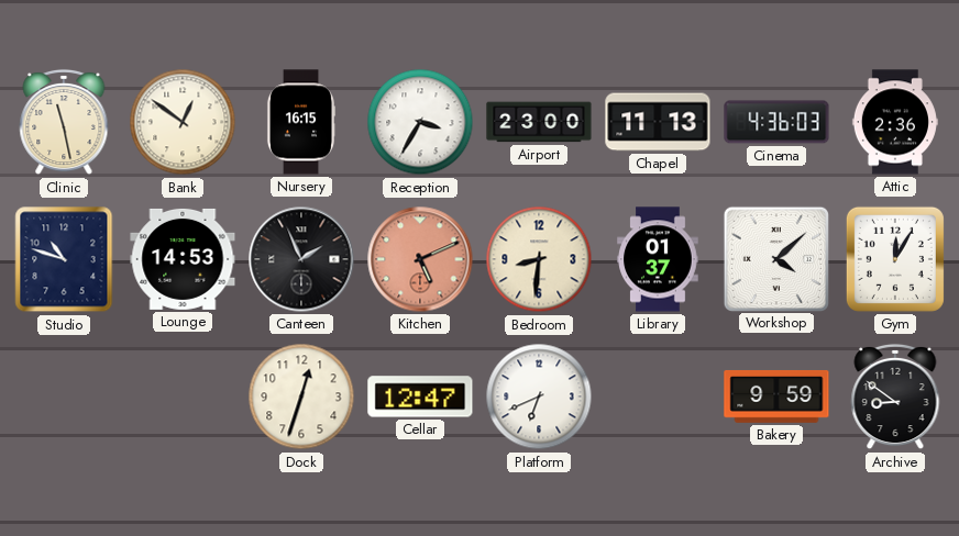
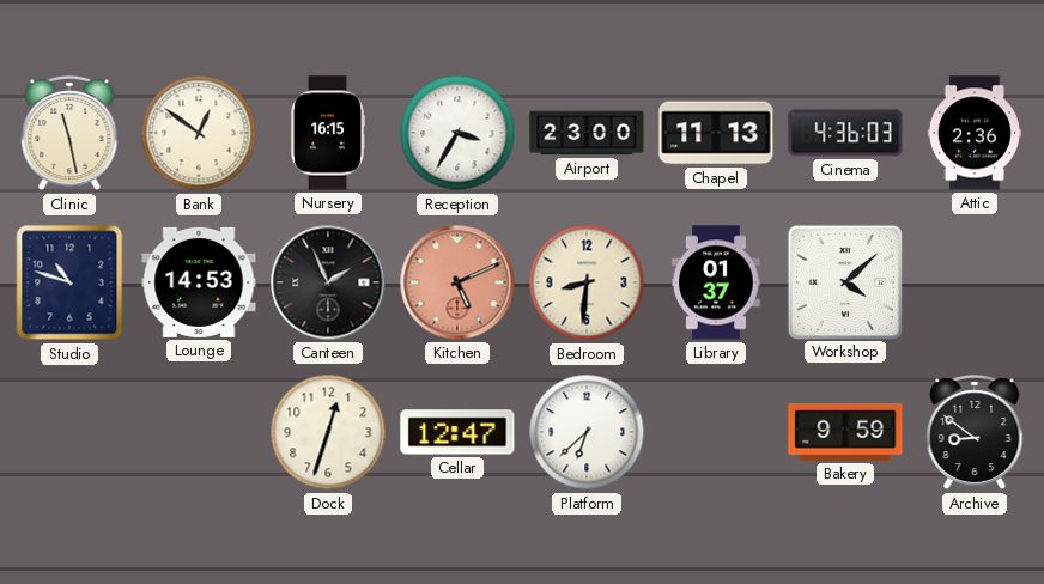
Gym: 12:05 -> none (895, 259)
Platform: 6:41 -> 6:38 (587, 432)
